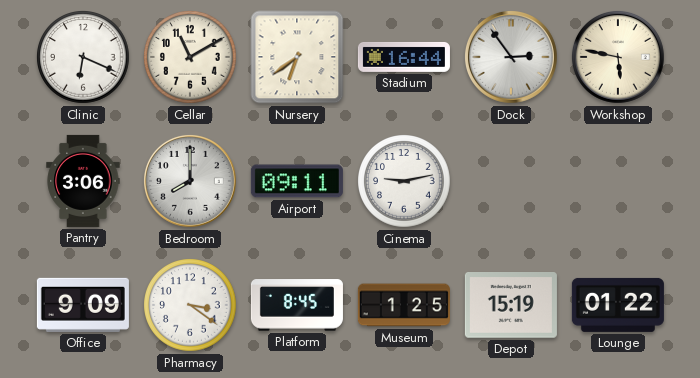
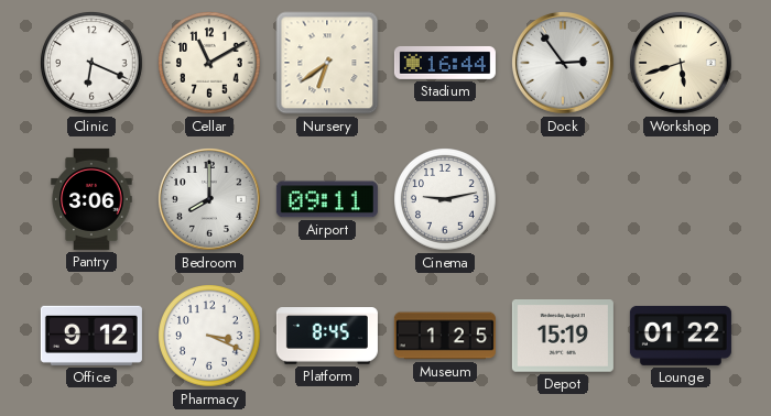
Workshop: 5:47 -> 5:42 (681, 63)
Office: 9:09 -> 9:12 (91, 336)
Pharmacy: 3:21 -> 3:19 (209, 336)
